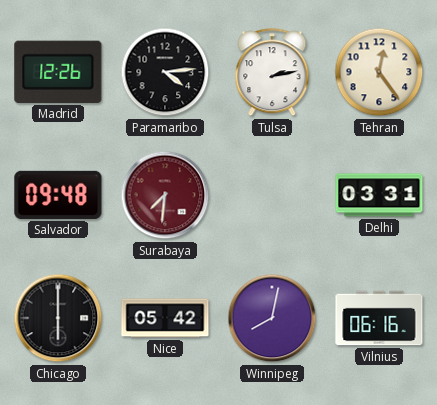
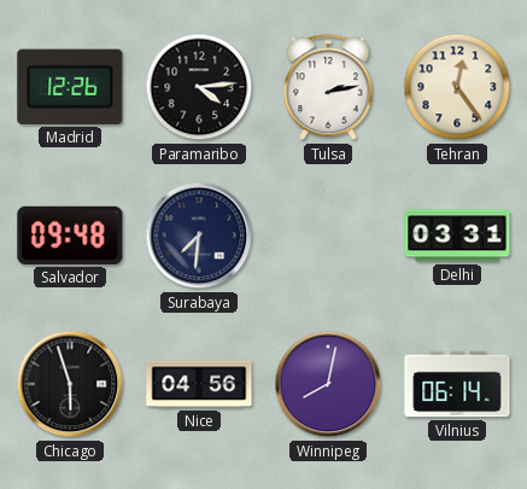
Surabaya dial: burgundy -> navy (199, 235)
Chicago: 6:00 -> 5:57 (70, 384)
Nice: 05:42 -> 04:56 (199, 384)
Vilnius: 06:16 -> 06:14 (457, 384)
